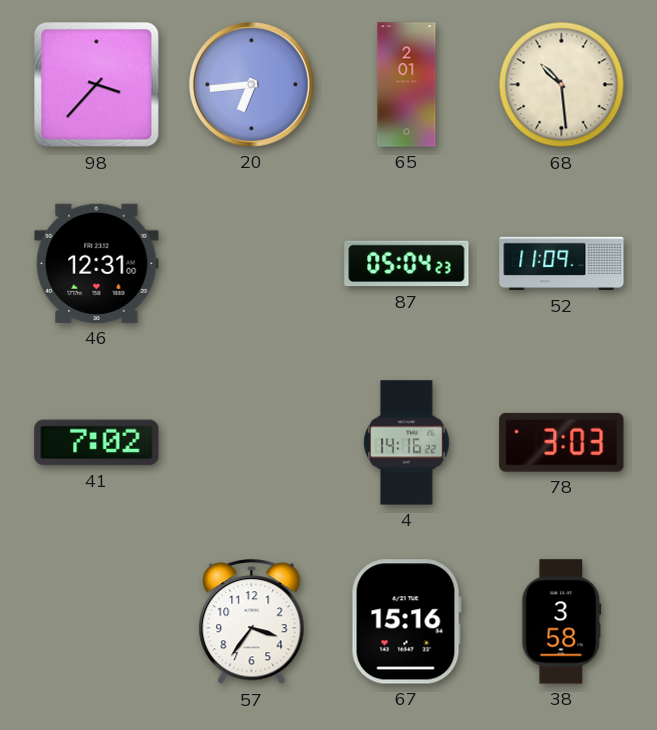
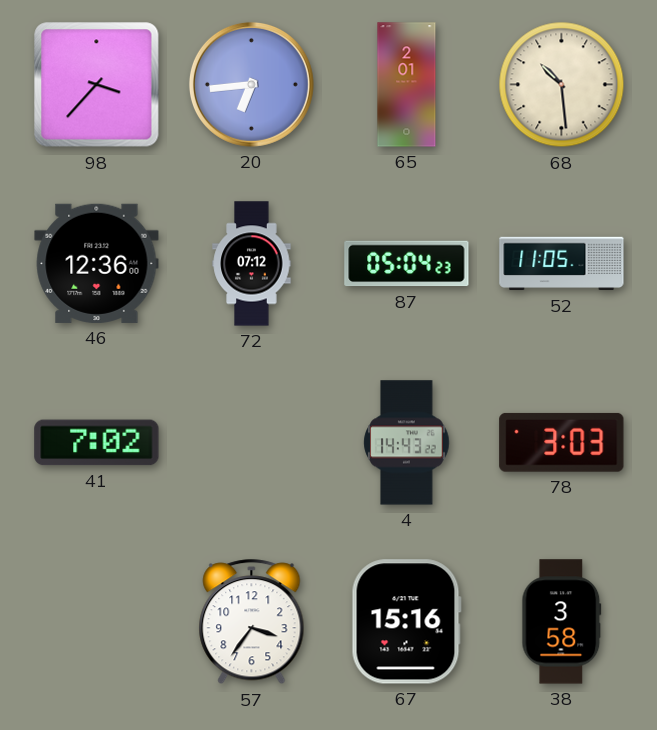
46: 12:31 -> 12:36 (97, 263)
72: none -> 07:12 (252, 264)
52: 11:09 -> 11:05 (562, 264)
4: 14:16 -> 14:43 (407, 443)
